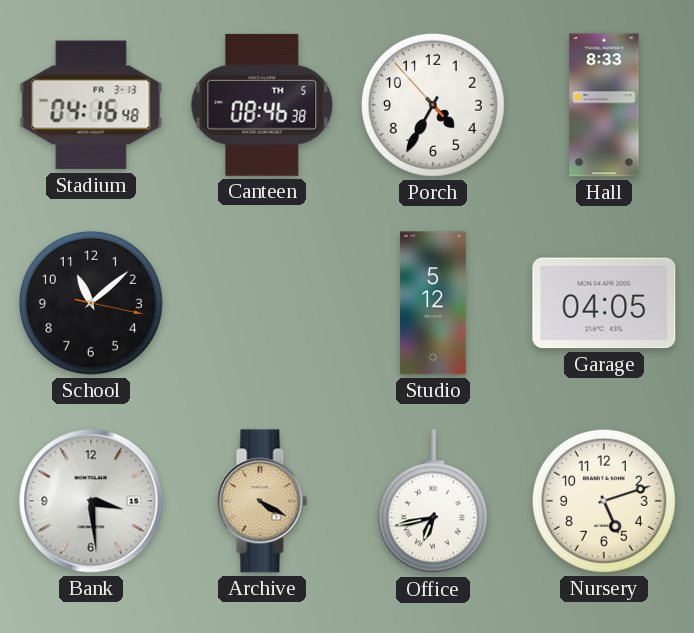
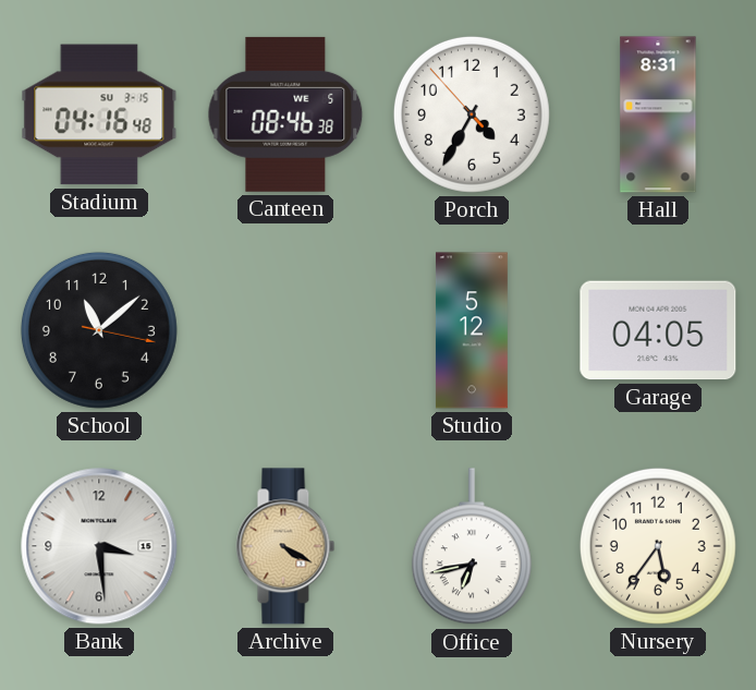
Stadium date: FR 3-13 -> SU 3-15 (99, 114)
Canteen date: TH 5 -> WE 5 (285, 114)
Hall: 8:33 -> 8:31 (658, 114)
Nursery: 5:12 -> 5:36 (658, 546)
